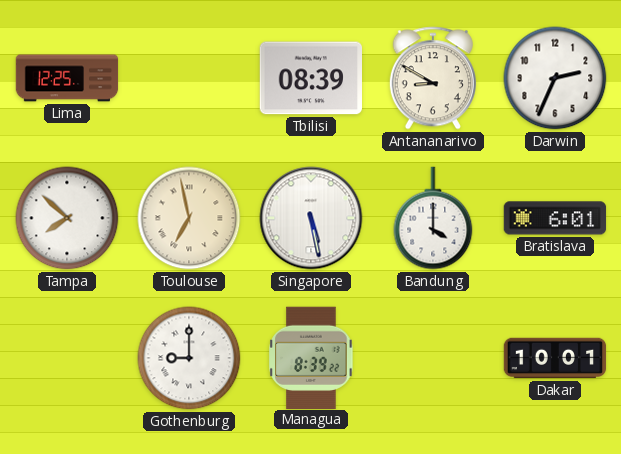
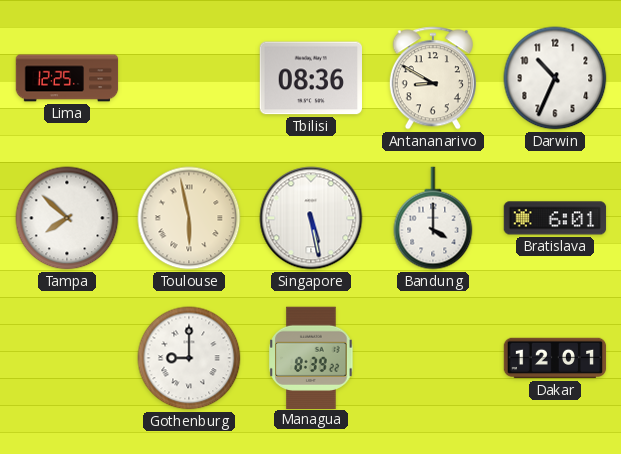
Tbilisi: 08:39 -> 08:36 (310, 78)
Darwin: 2:34 -> 10:34 (555, 78)
Toulouse: 6:58 -> 5:58 (189, 218)
Dakar: 10:01 -> 12:01 (555, 358)
